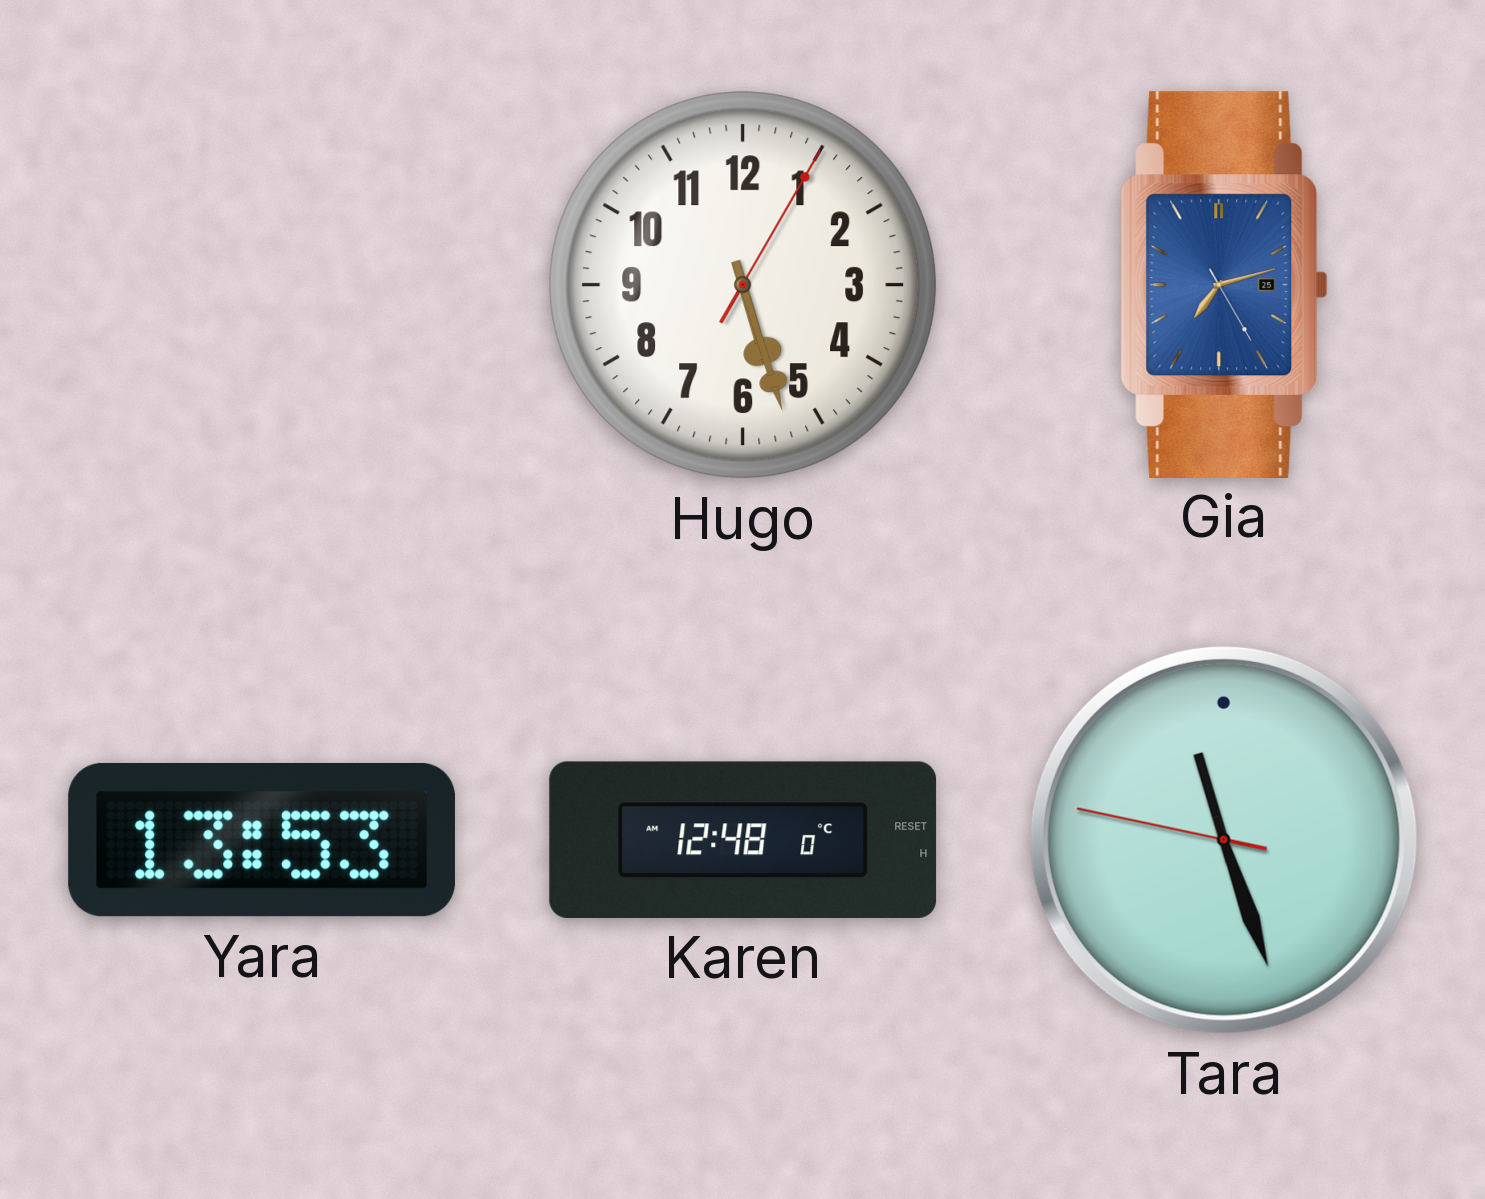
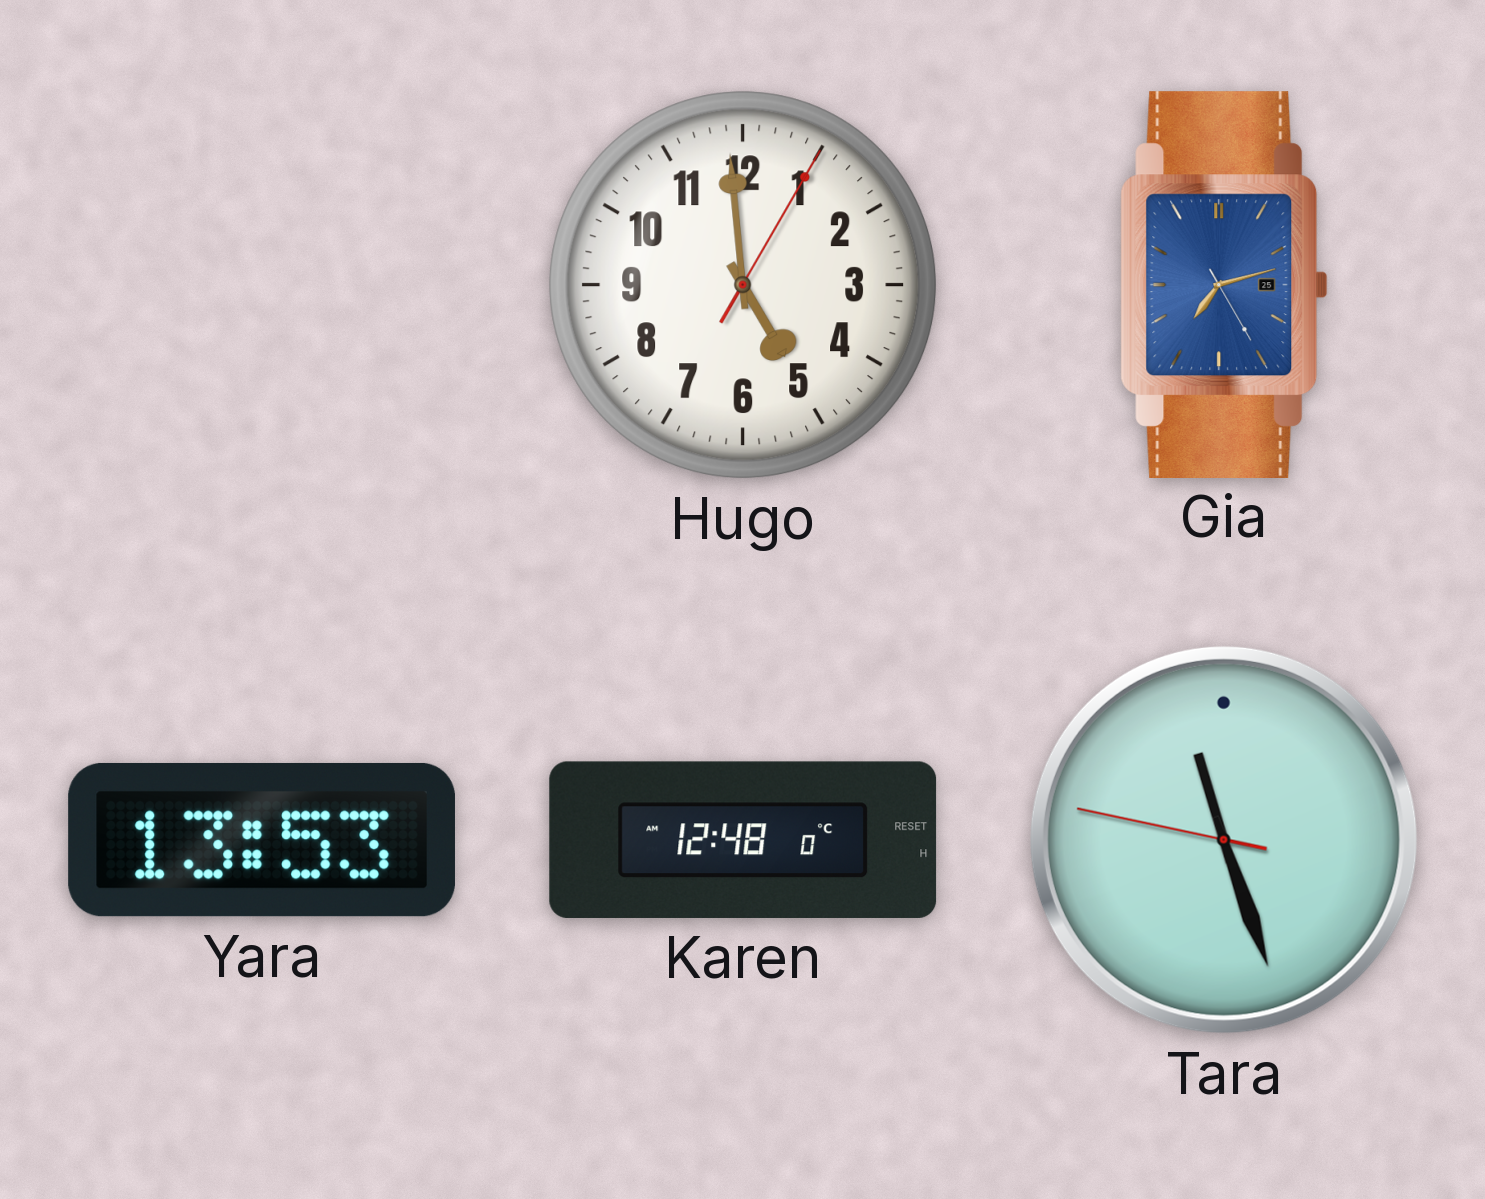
Hugo: 5:27 -> 4:59 (743, 285)
